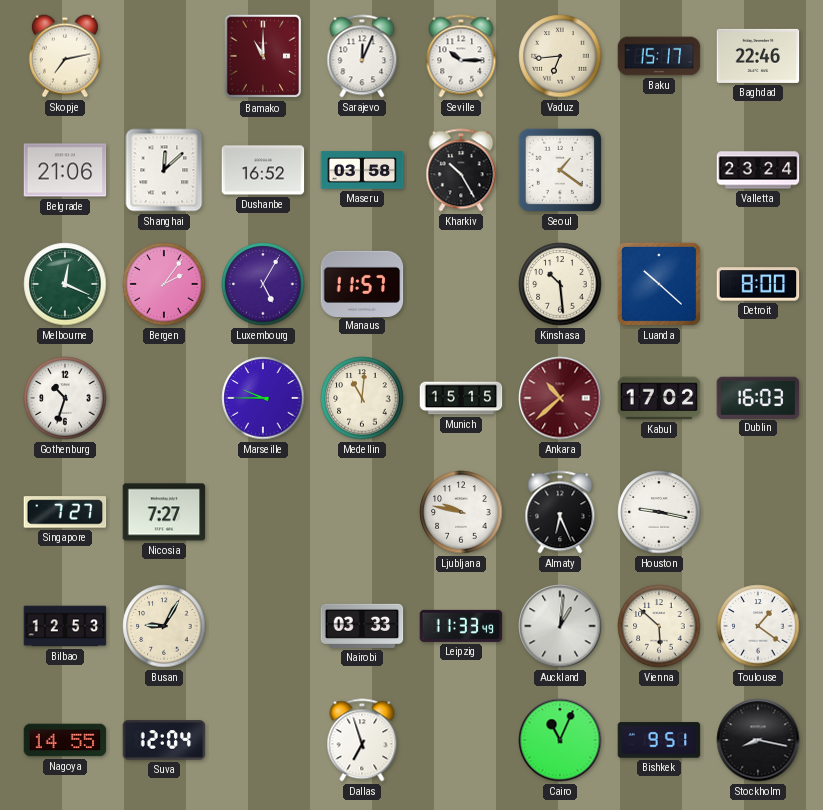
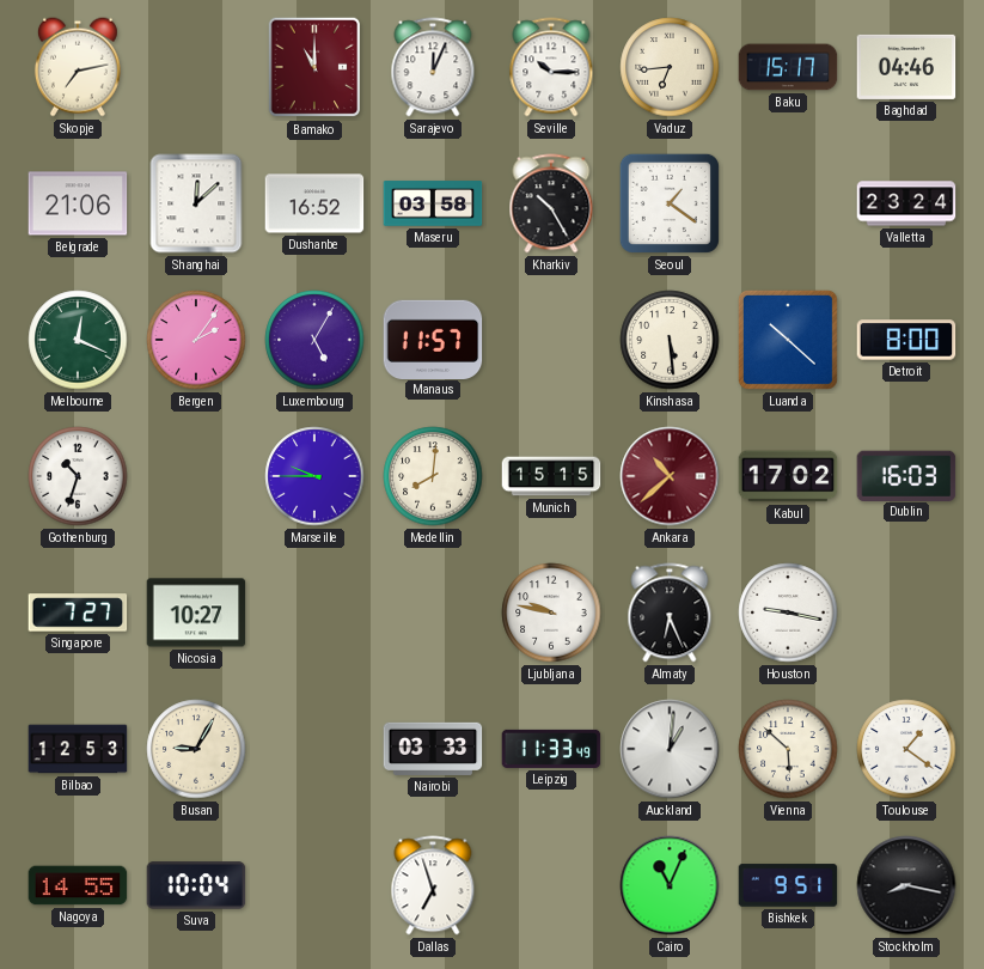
Baghdad: 22:46 -> 04:46 (906, 67)
Kinshasa: 10:29 -> 5:29 (670, 340)
Medellin: 11:01 -> 8:01 (433, 476)
Nicosia: 7:27 -> 10:27 (196, 613)
Suva: 12:04 -> 10:04 (196, 885)
